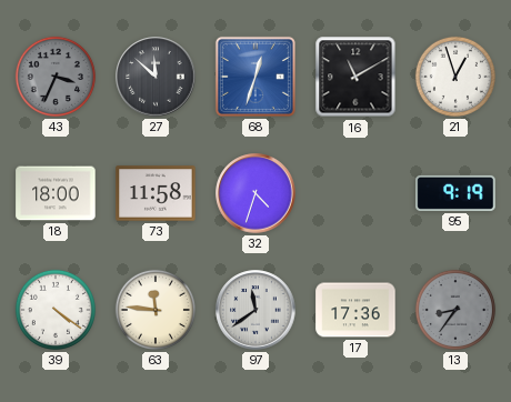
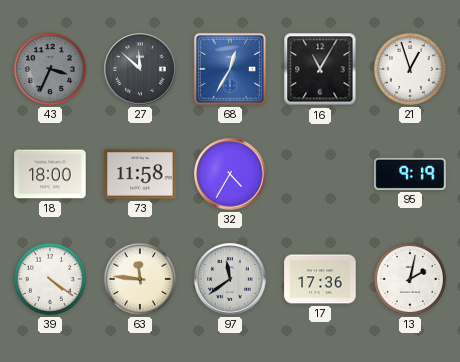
68: 12:33 -> 12:35 (230, 69)
16: 11:10 -> 11:05 (320, 69)
32: 4:33 -> 4:35 (230, 174)
13: 8:36 -> 2:02 (410, 279)
13 dial: grey -> white (410, 279)
